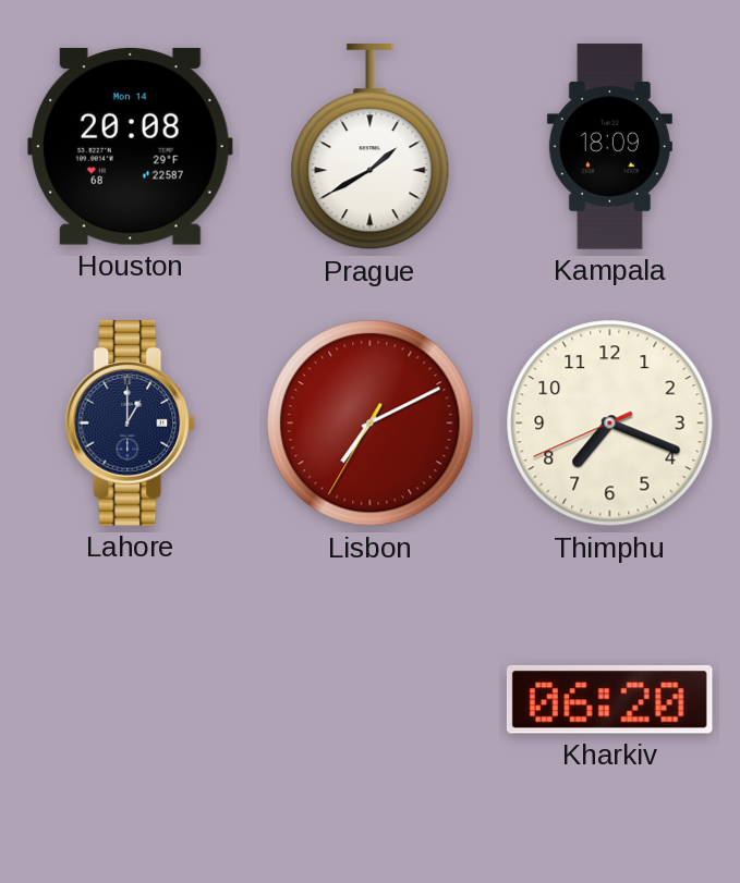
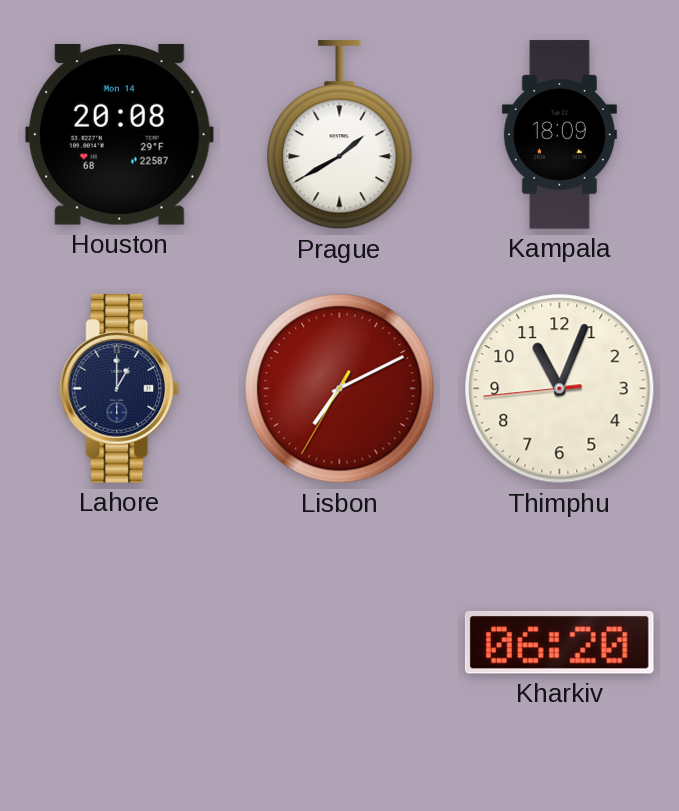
Thimphu: 7:18 -> 11:03 (560, 389)
